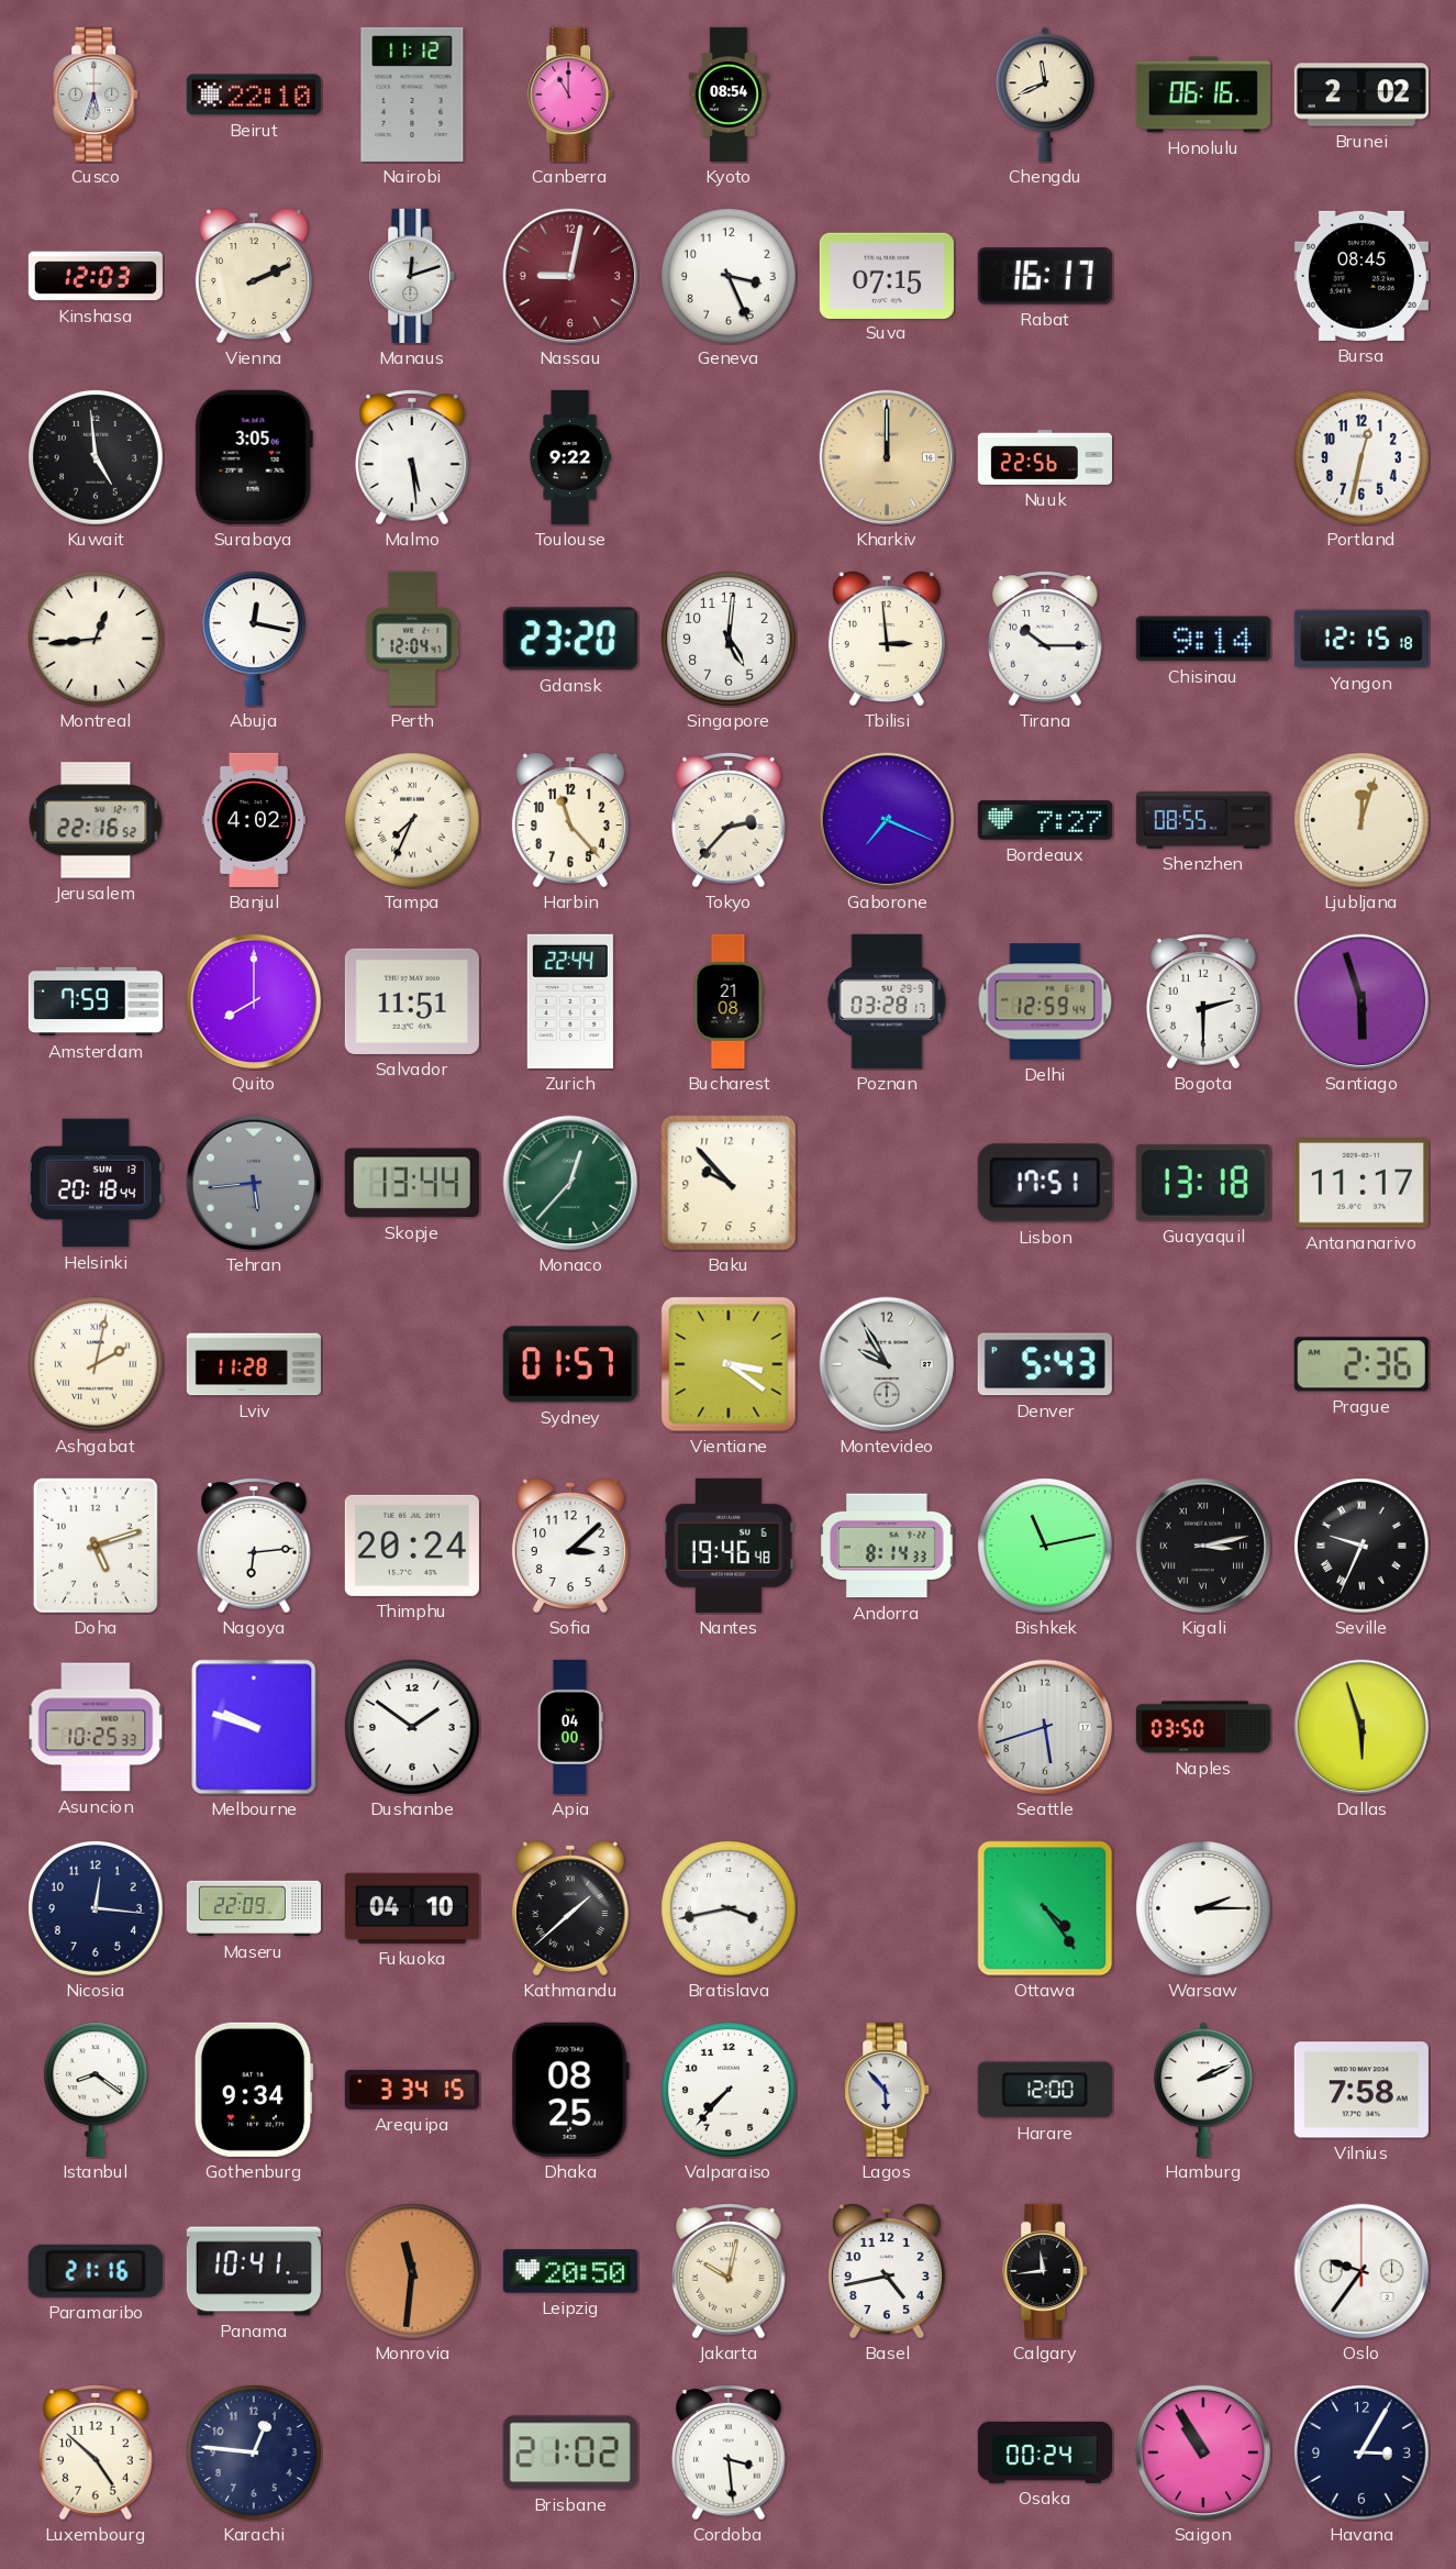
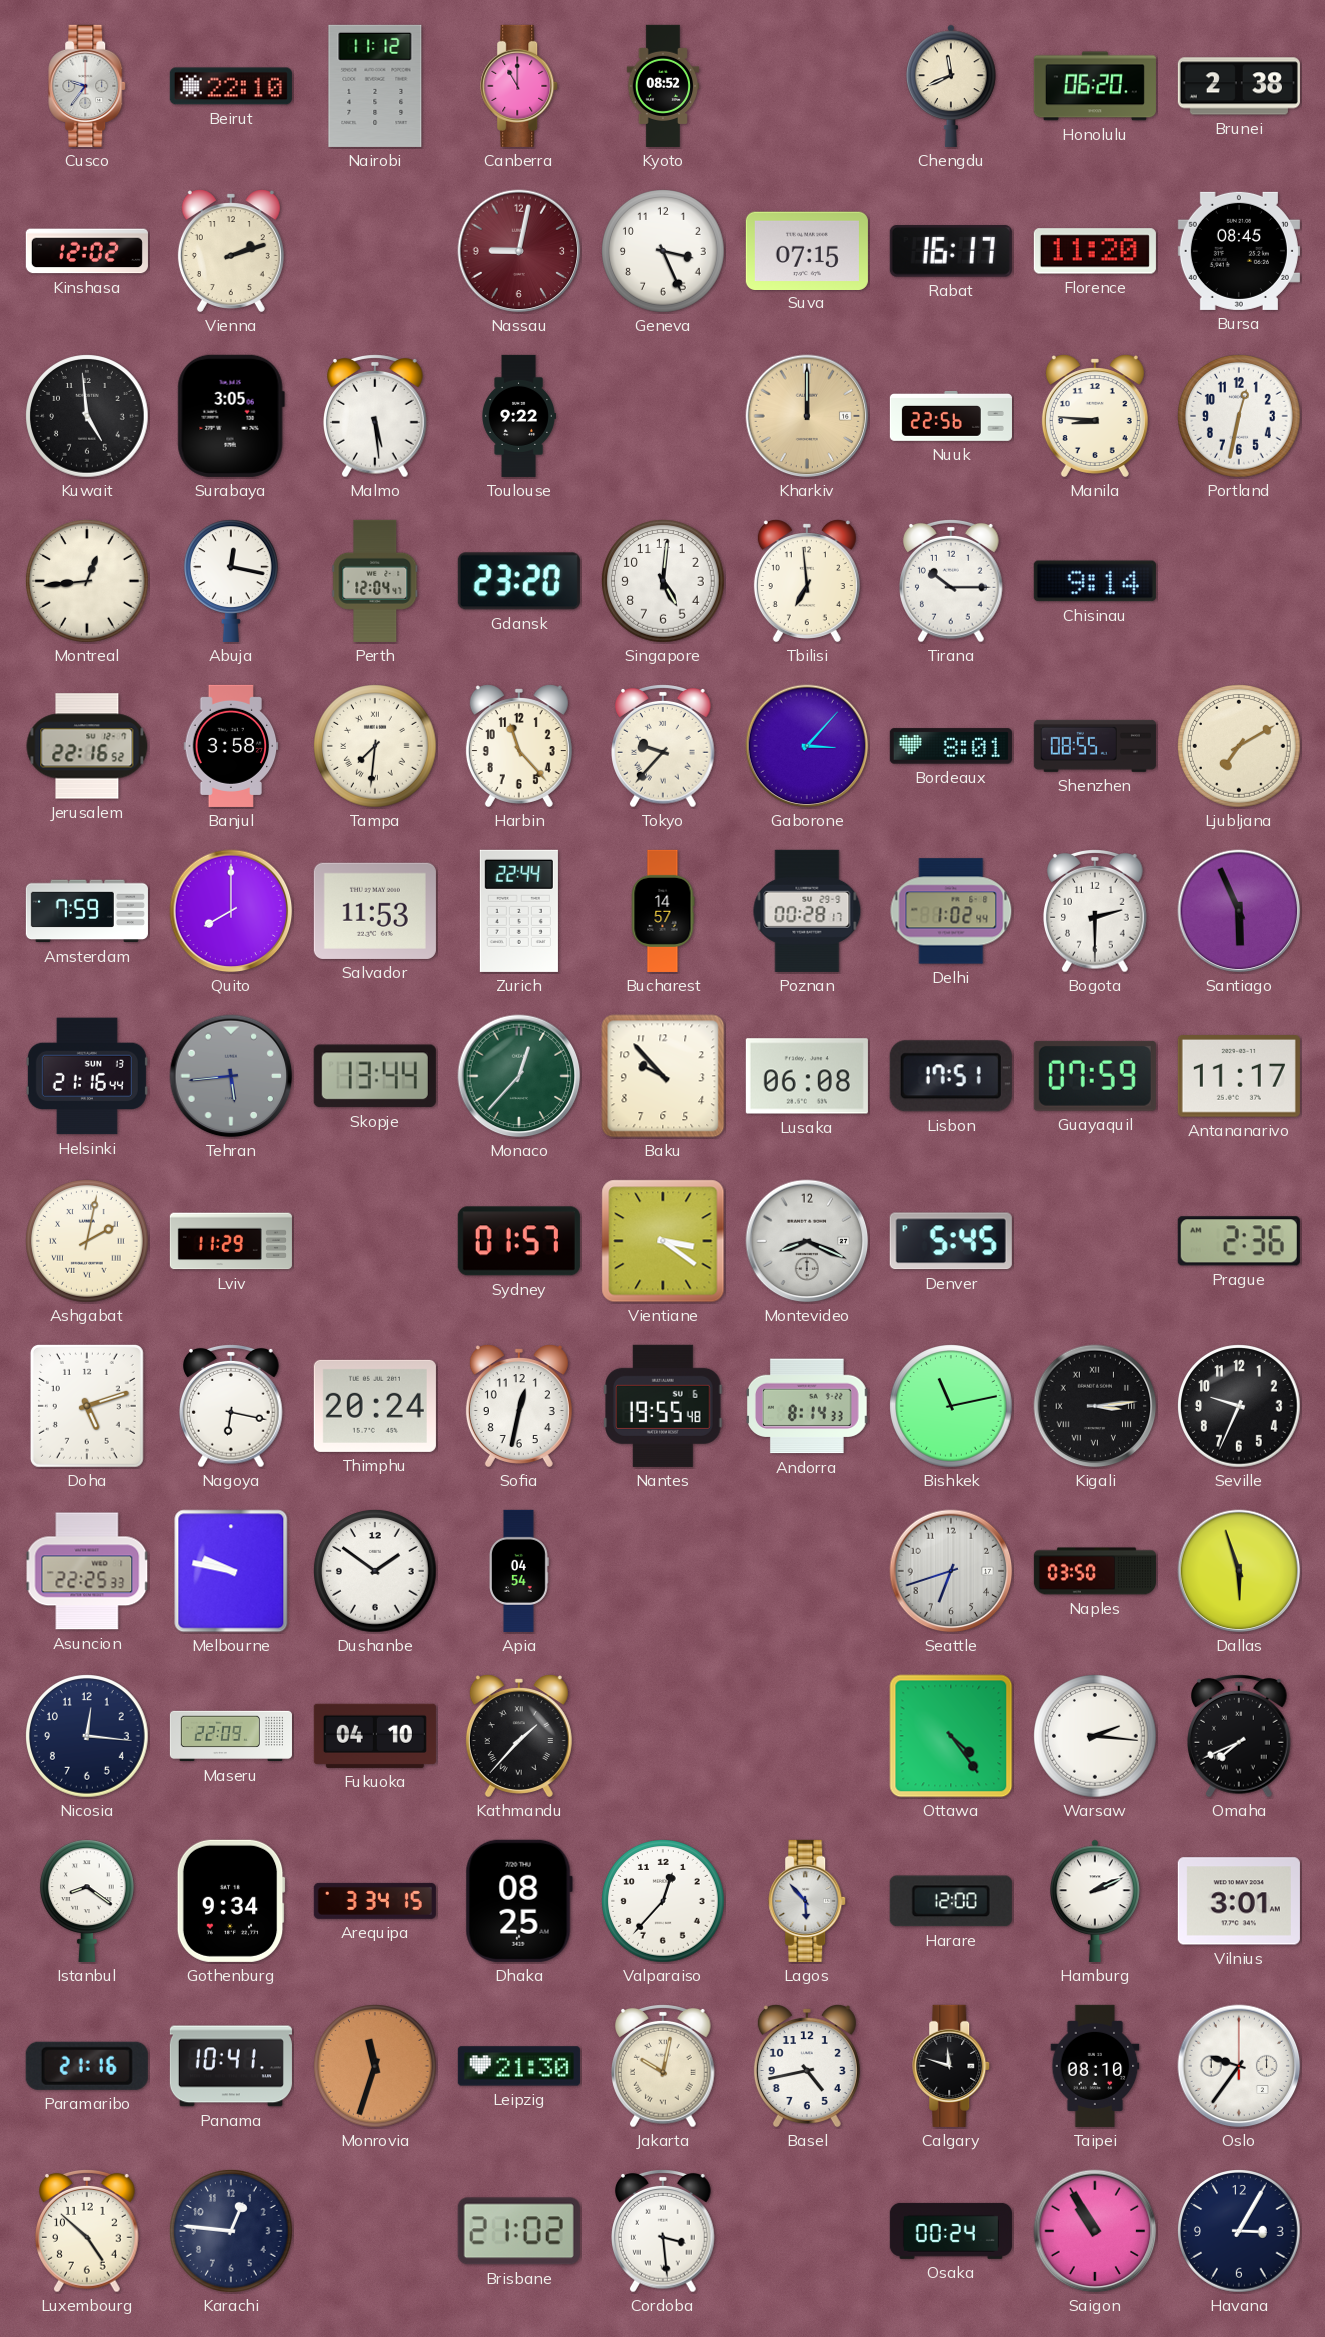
Cusco: 5:33 -> 9:36 (88, 86)
Kyoto: 08:54 -> 08:52 (662, 86)
Honolulu: 06:16 -> 06:20 (1095, 86)
Brunei: 2:02 -> 2:38 (1239, 86)
Kinshasa: 12:03 -> 12:02 (87, 251)
Vienna: 2:11 -> 2:12 (231, 251)
Manaus: 12:12 -> none (413, 276)
Florence: none -> 11:20 (1095, 251)
Manila: none -> 8:46 (1095, 416)
Tbilisi: 2:59 -> 6:59 (807, 581)
Yangon: 12:15 -> none (1361, 639)
Banjul: 4:02 -> 3:58 (231, 746)
Tampa: 7:34 -> 7:31 (376, 747)
Tokyo: 2:37 -> 9:37 (664, 747)
Gaborone: 7:19 -> 3:07 (807, 746)
Bordeaux: 7:27 -> 8:01 (951, 746)
Ljubljana: 12:03 -> 7:10 (1240, 747)
Salvador: 11:51 -> 11:53 (375, 911)
Bucharest: 21:08 -> 14:57 (663, 911)
Poznan: 03:28 -> 00:28 (807, 911)
Delhi: 12:59 -> 1:02 (951, 911)
Santiago: 5:57 -> 5:56 (1239, 911)
Helsinki: 20:18 -> 21:16 (87, 1076)
Lusaka: none -> 06:08 (807, 1076)
Guayaquil: 13:18 -> 07:59 (1095, 1076)
Lviv: 11:28 -> 11:29 (231, 1241)
Montevideo: 9:55 -> 8:19 (807, 1241)
Denver: 5:43 -> 5:45 (951, 1241)
Nagoya: 6:14 -> 6:17 (232, 1407)
Sofia: 3:08 -> 12:32 (519, 1406)
Nantes: 19:46 -> 19:55 (664, 1406)
Kigali: 3:13 -> 3:14 (1095, 1406)
Seville numerals: Roman -> Arabic (1240, 1407)
Asuncion: 10:25 -> 22:25 (87, 1571)
Melbourne: 9:48 -> 9:47 (231, 1571)
Apia: 04:00 -> 04:54 (519, 1571)
Seattle: 5:42 -> 6:42 (951, 1571)
Kathmandu: 1:38 -> 1:37 (519, 1736)
Bratislava: 3:43 -> none (730, 1909)
Warsaw: 2:15 -> 2:16 (1096, 1737)
Omaha: none -> 7:41 (1240, 1737)
Valparaiso: 7:37 -> 12:37 (664, 1902)
Vilnius: 7:58 -> 3:01 (1239, 1901)
Monrovia: 11:31 -> 11:33 (376, 2067)
Leipzig: 20:50 -> 21:30 (519, 2066)
Calgary: 11:44 -> 11:48 (952, 2066)
Taipei: none -> 08:10 (1095, 2066)
